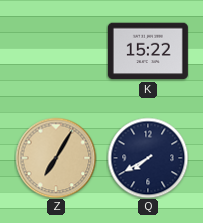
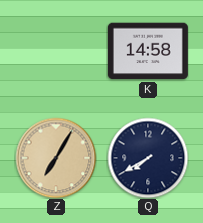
K: 15:22 -> 14:58 (148, 51)
